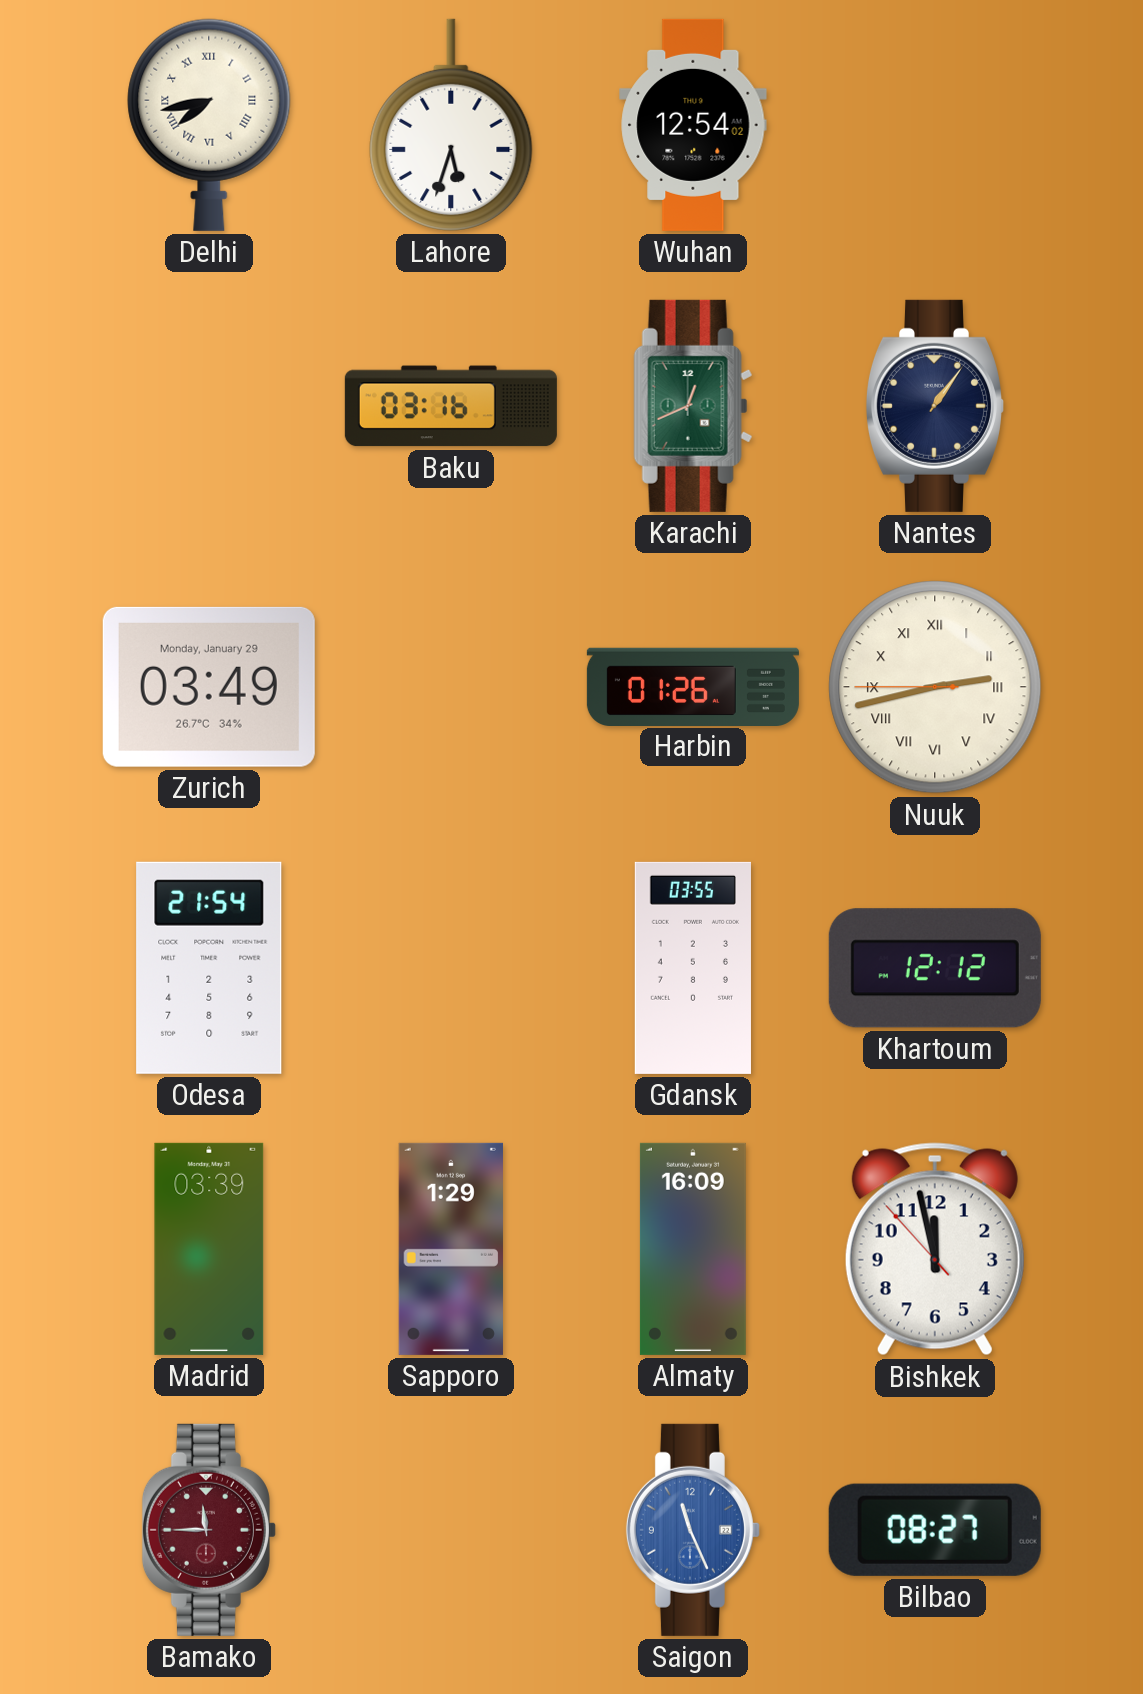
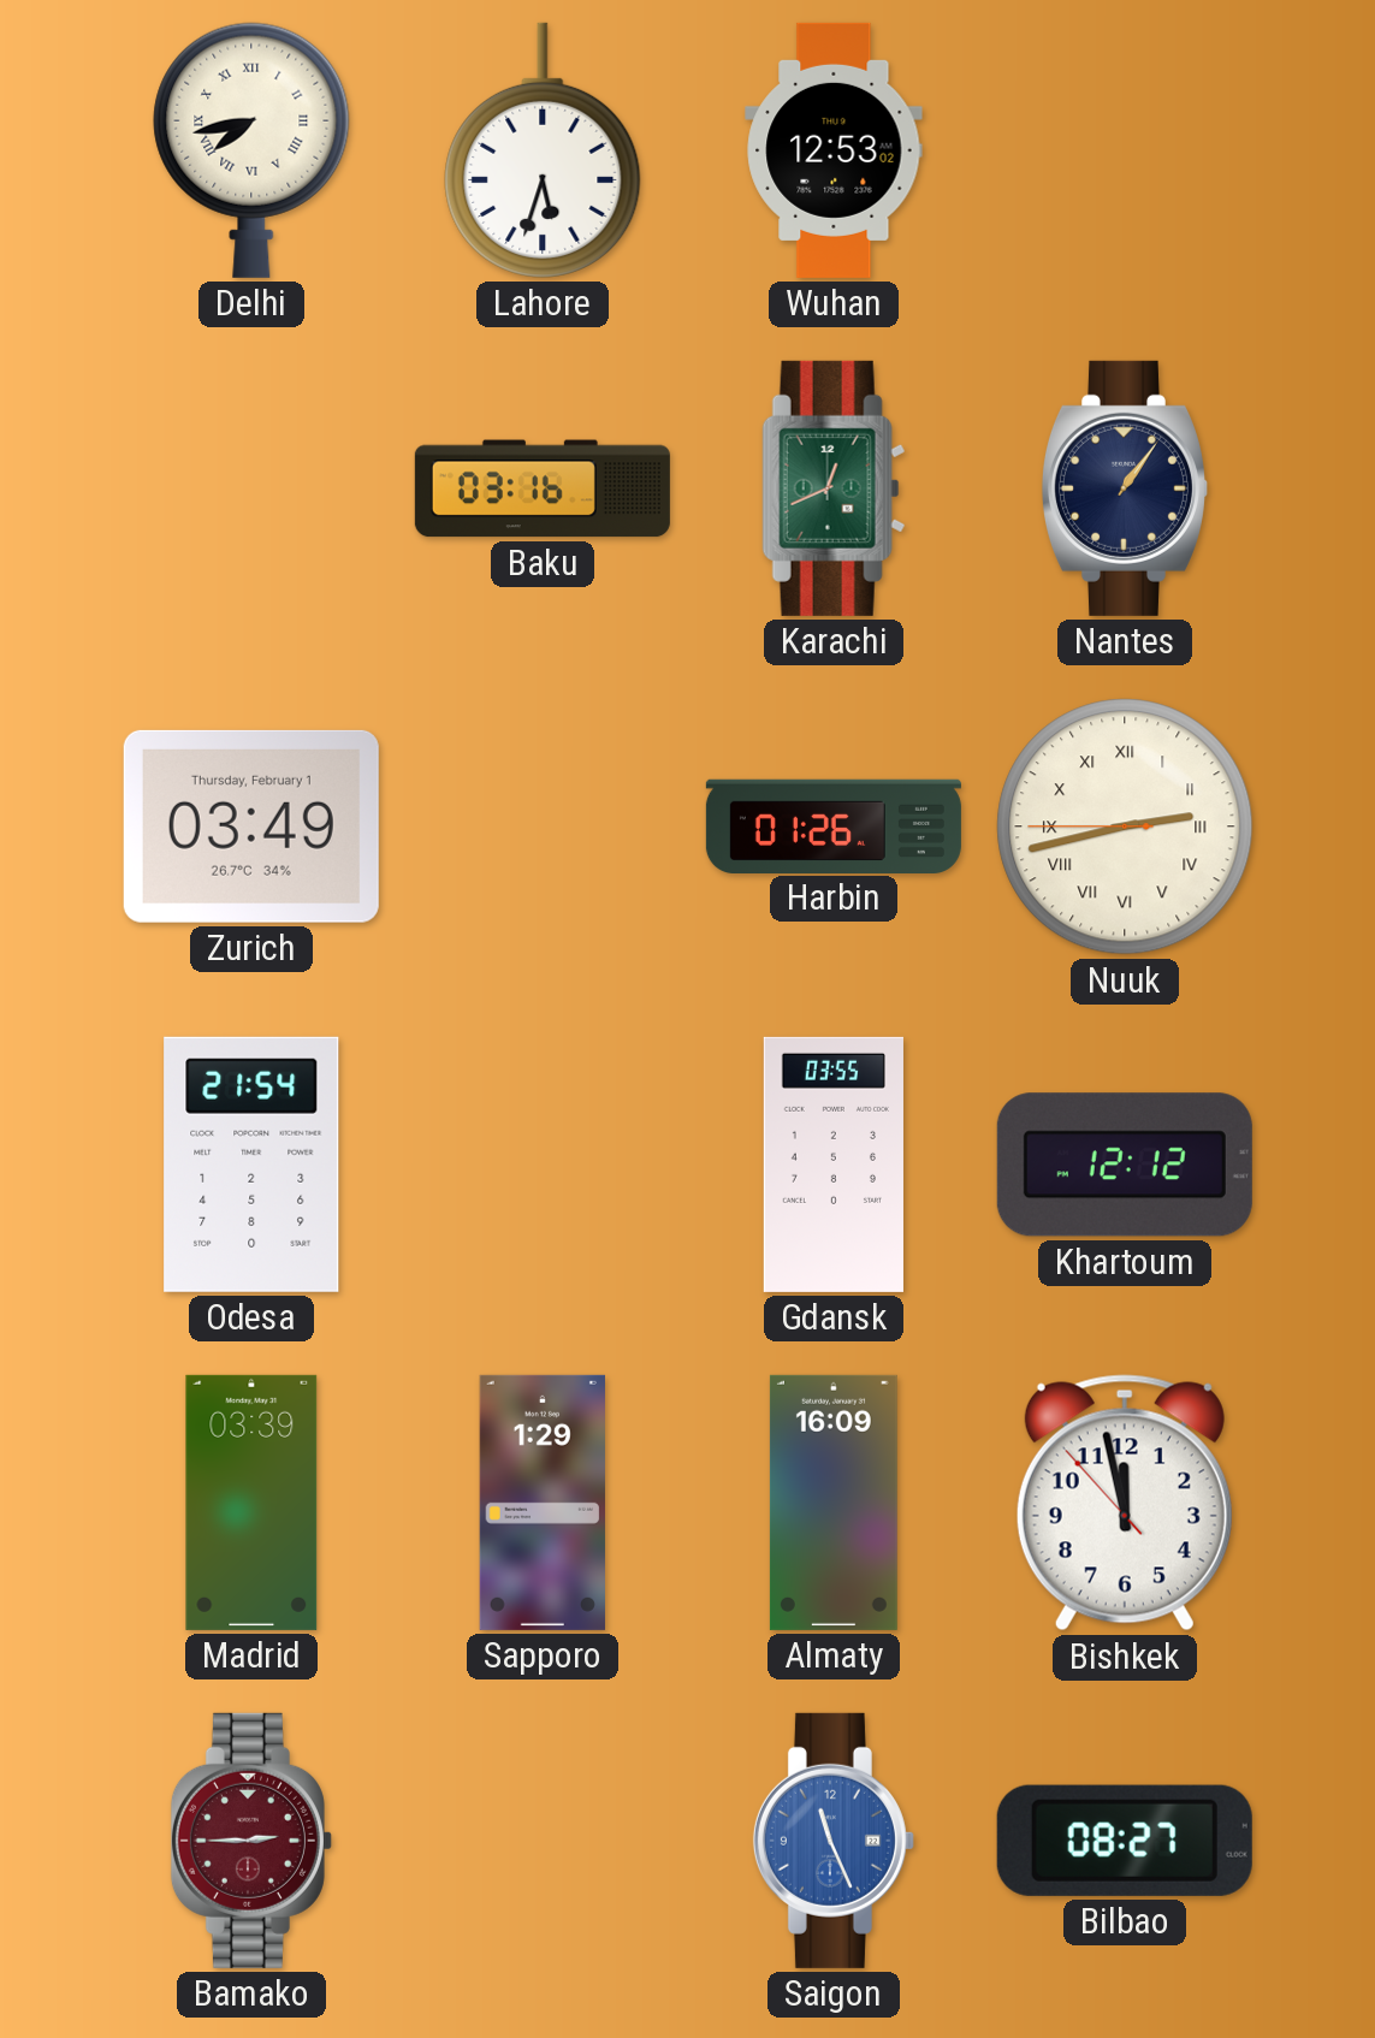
Wuhan: 12:54 -> 12:53 (834, 150)
Zurich date: Monday, January 29 -> Thursday, February 1 (251, 827)
Bamako: 11:45 -> 2:45 (251, 1841)
